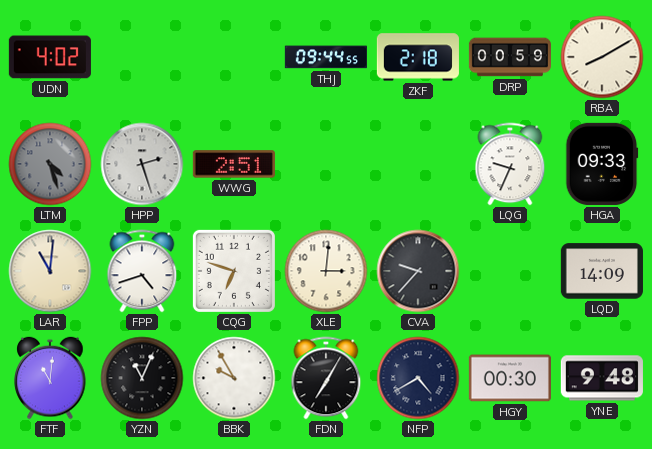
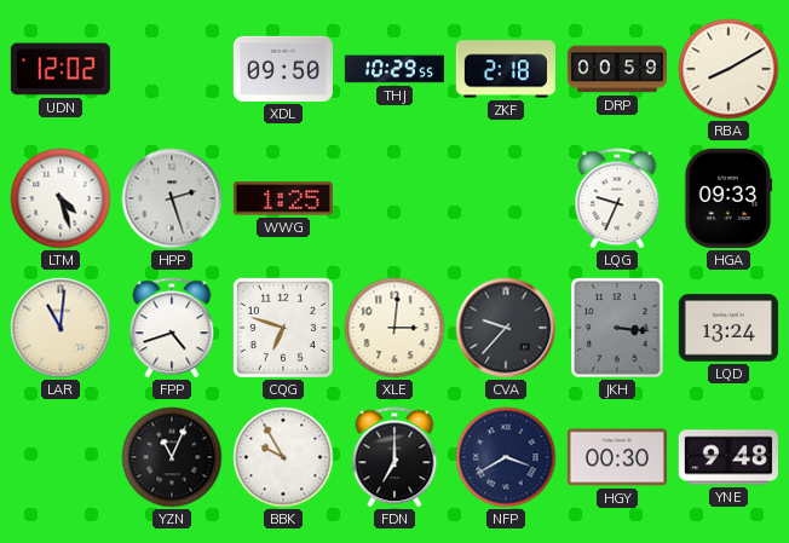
UDN: 4:02 -> 12:02 (61, 69)
XDL: none -> 09:50 (283, 69)
THJ: 09:44 -> 10:29 (394, 69)
LTM dial: grey -> white (61, 198)
WWG: 2:51 -> 1:25 (283, 198)
JKH: none -> 3:16 (617, 328)
LQD: 14:09 -> 13:24 (728, 328)
FTF: 11:01 -> none (50, 378)
FDN: 7:05 -> 7:00 (394, 457)
NFP: 4:40 -> 3:40 (506, 457)
